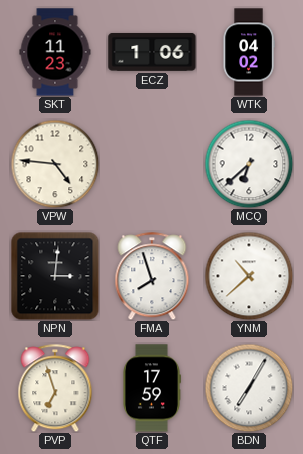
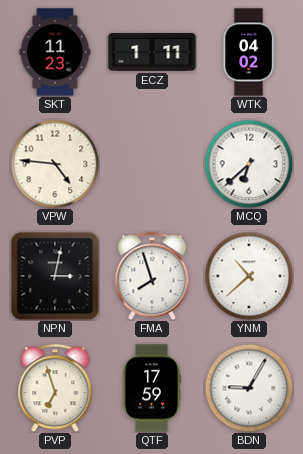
ECZ: 1:06 -> 1:11 (152, 52)
NPN: 3:01 -> 3:02 (55, 276)
BDN: 7:05 -> 9:05 (249, 388)
